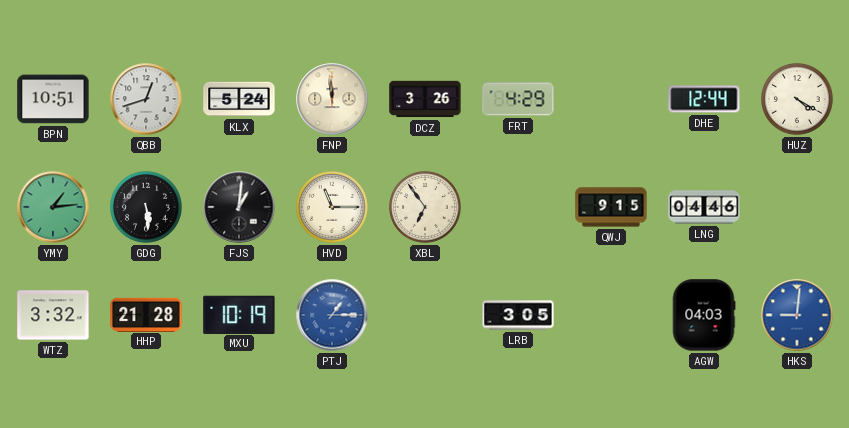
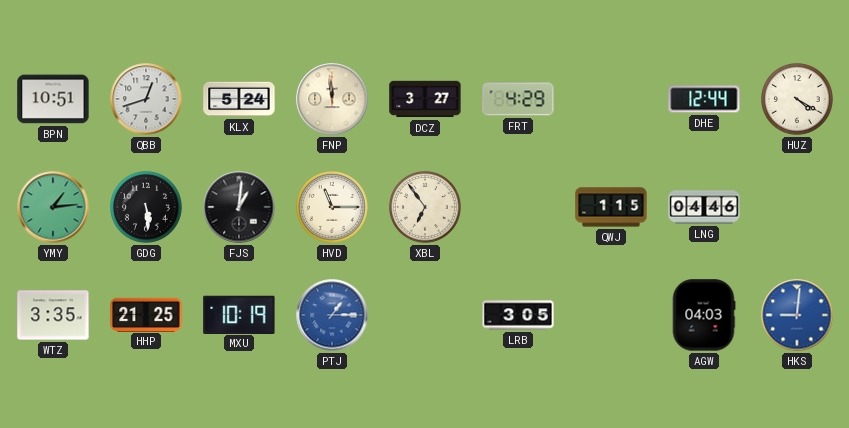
DCZ: 3:26 -> 3:27 (425, 99)
QWJ: 9:15 -> 1:15 (611, 207)
WTZ: 3:32 -> 3:35 (53, 315)
HHP: 21:28 -> 21:25 (146, 314)
